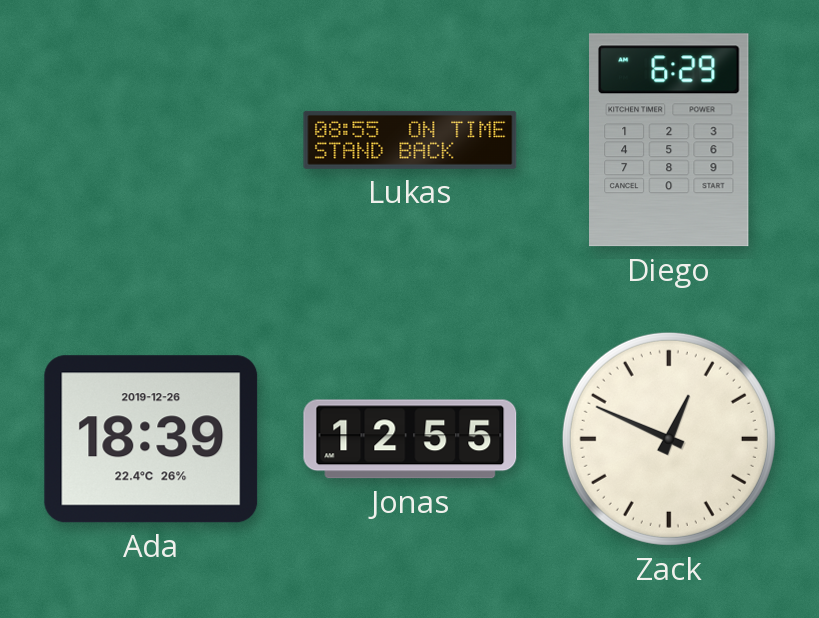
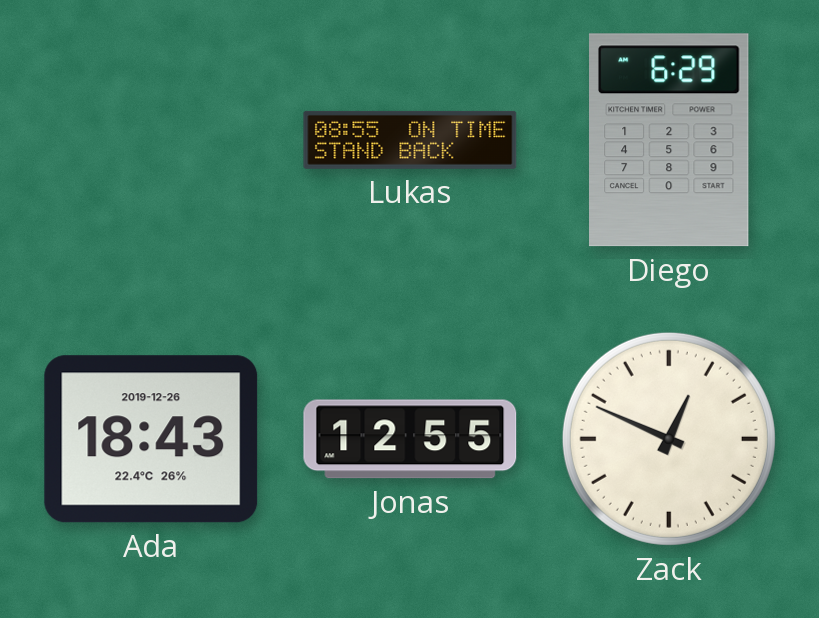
Ada: 18:39 -> 18:43 (151, 439)
